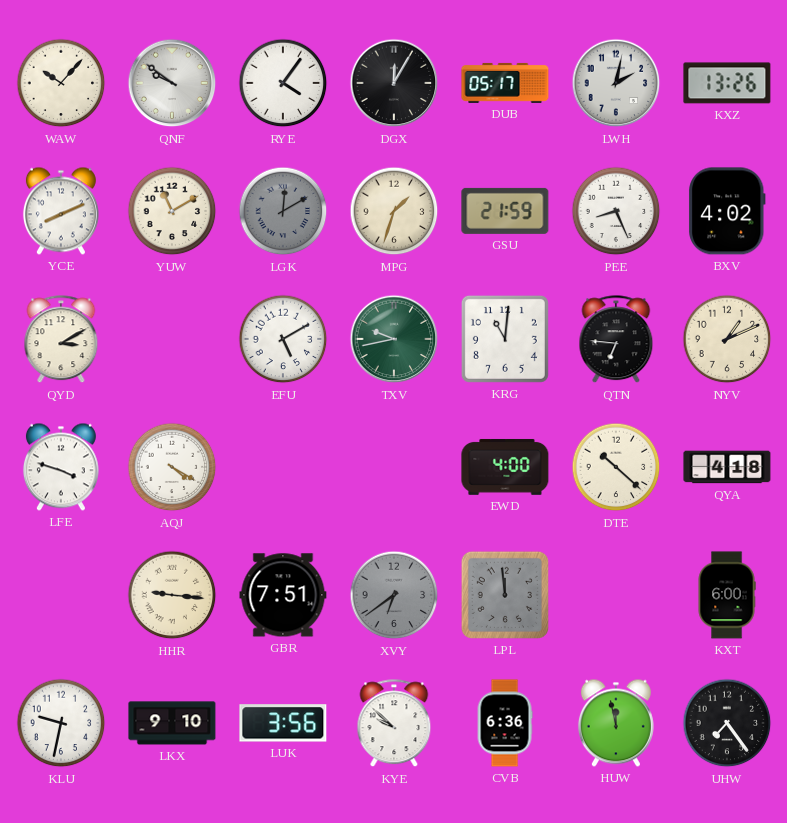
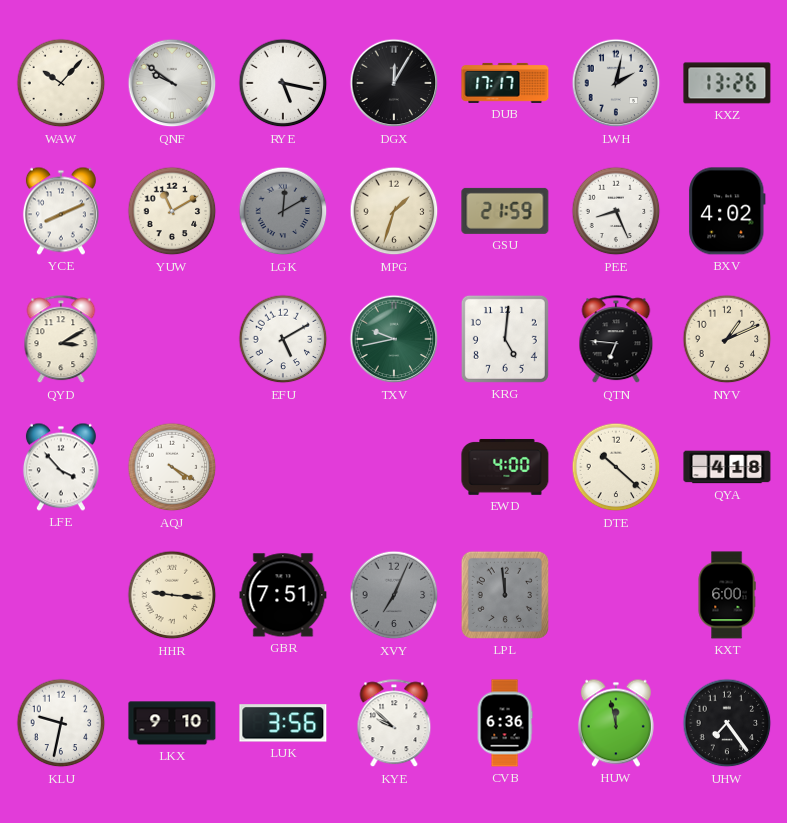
RYE: 4:06 -> 5:17 (283, 83)
DUB: 05:17 -> 17:17 (505, 83)
KRG: 11:01 -> 5:01 (505, 339)
LFE: 3:48 -> 3:53 (61, 467)
XVY: 6:39 -> 7:04 (394, 595)
